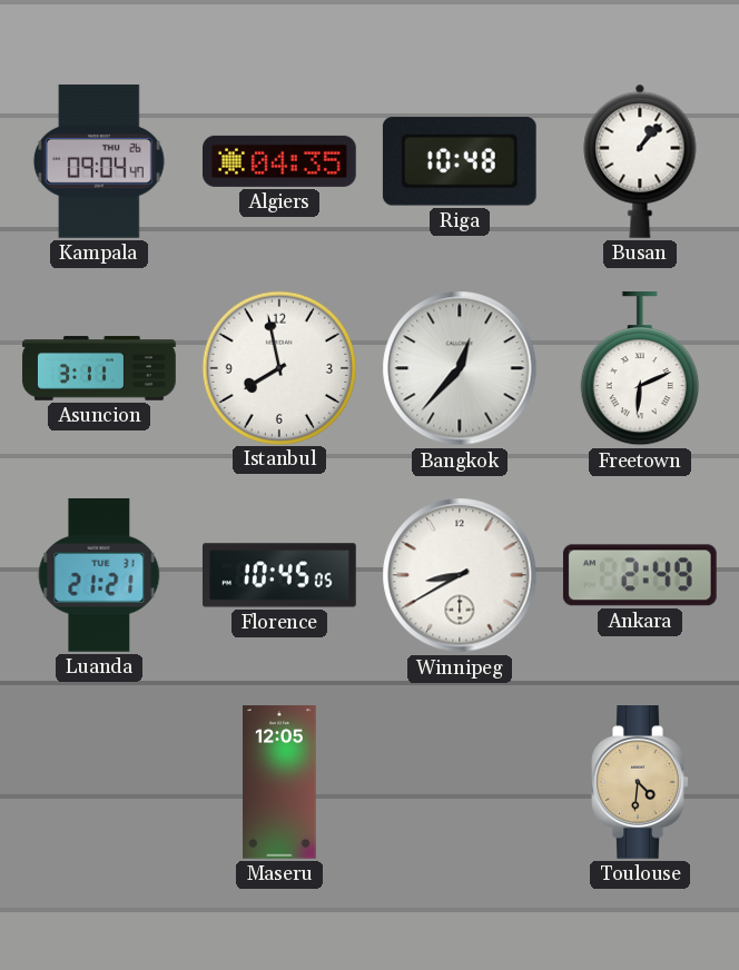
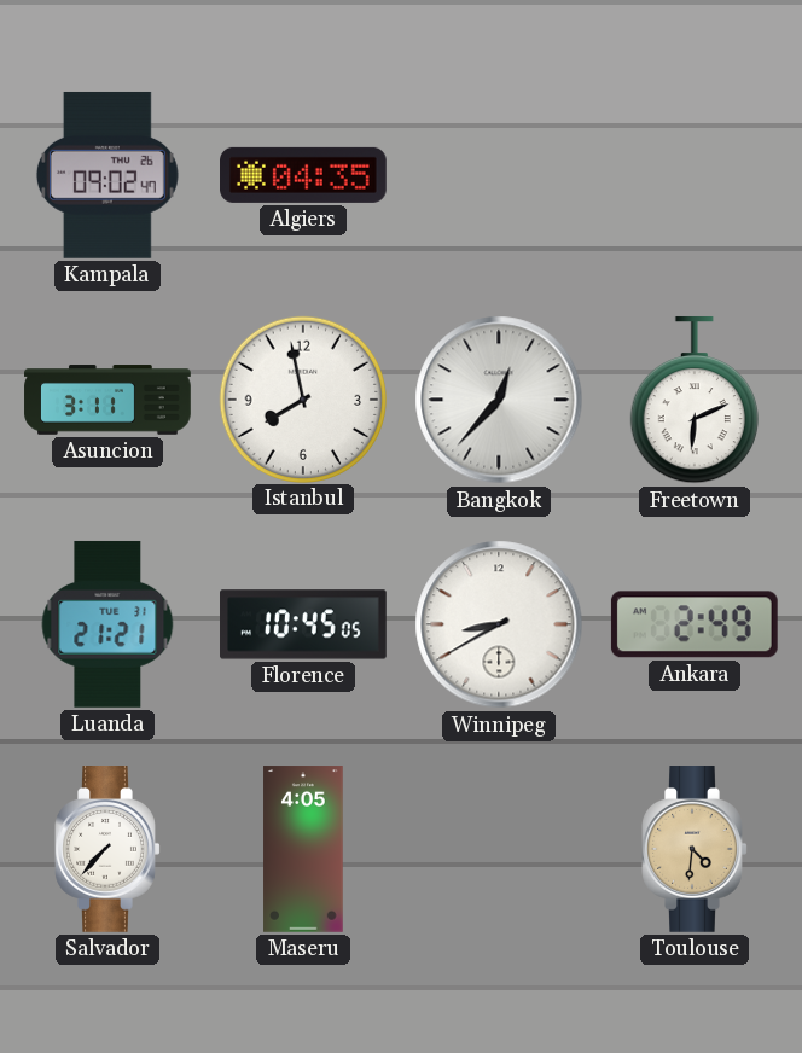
Kampala: 09:04 -> 09:02 (107, 175)
Riga: 10:48 -> none (460, 161)
Busan: 1:07 -> none (640, 161)
Salvador: none -> 7:37 (107, 850)
Maseru: 12:05 -> 4:05 (303, 849)
